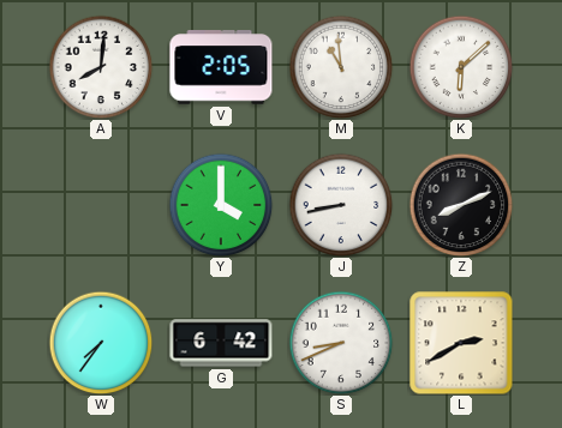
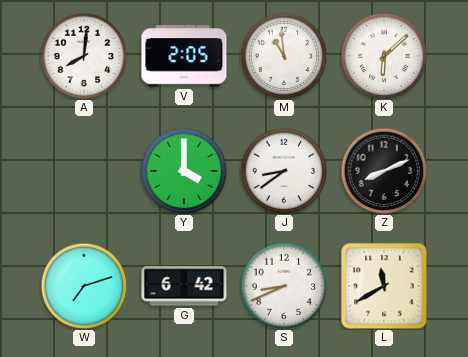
J: 8:43 -> 8:39 (284, 171)
W: 7:36 -> 7:12 (84, 286)
L: 2:40 -> 11:40 (384, 286)
